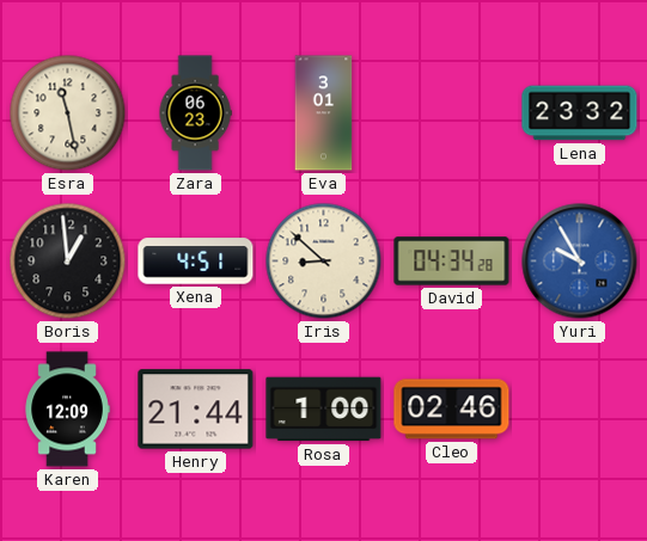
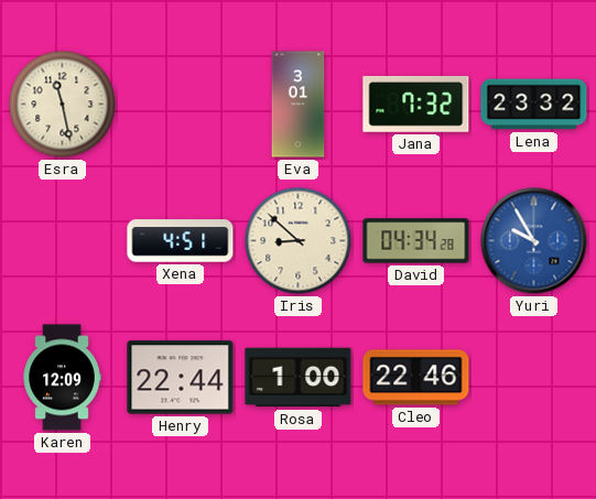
Zara: 06:23 -> none (195, 113)
Jana: none -> 7:32 (416, 104)
Boris: 12:59 -> none (68, 262)
Henry: 21:44 -> 22:44 (181, 378)
Cleo: 02:46 -> 22:46 (416, 378)
